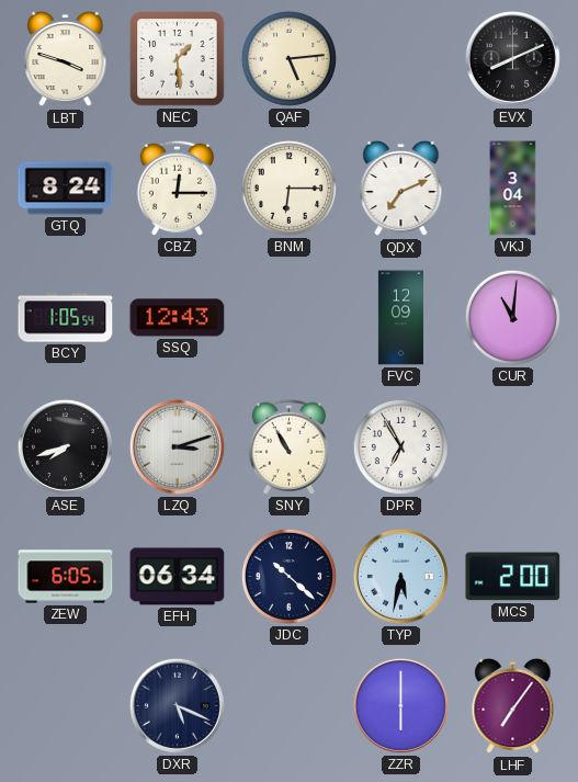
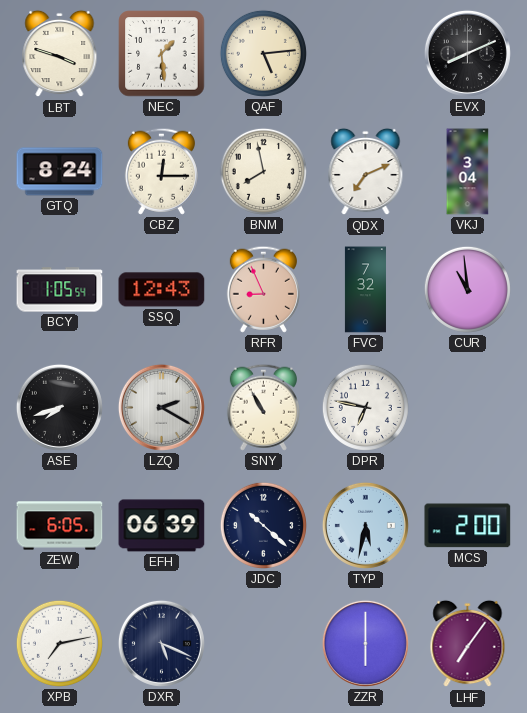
BNM: 6:15 -> 7:58 (263, 171)
RFR: none -> 8:56 (263, 289)
FVC: 12:09 -> 7:32 (365, 290)
CUR: 11:01 -> 10:59 (467, 289)
LZQ: 3:12 -> 2:20 (161, 407)
DPR: 6:55 -> 6:47 (365, 407)
EFH: 06:34 -> 06:39 (162, 526)
XPB: none -> 7:13 (59, 643)
